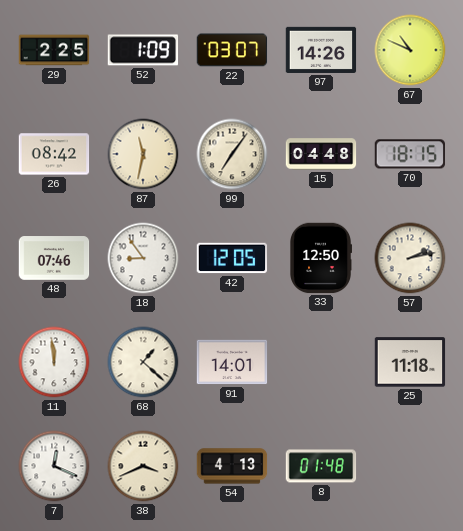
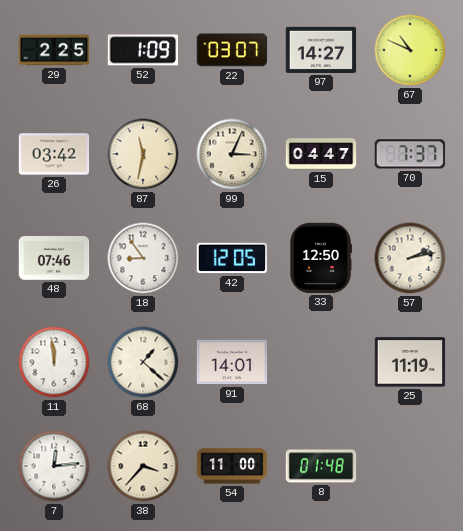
97: 14:26 -> 14:27 (321, 50)
26: 08:42 -> 03:42 (54, 154)
99: 7:06 -> 3:04 (232, 154)
15: 04:48 -> 04:47 (321, 154)
70: 18:15 -> 7:37 (409, 154)
25: 11:18 -> 11:19 (410, 362)
7: 12:19 -> 12:14 (54, 466)
38: 3:41 -> 3:37 (143, 466)
54: 4:13 -> 11:00 (232, 466)
